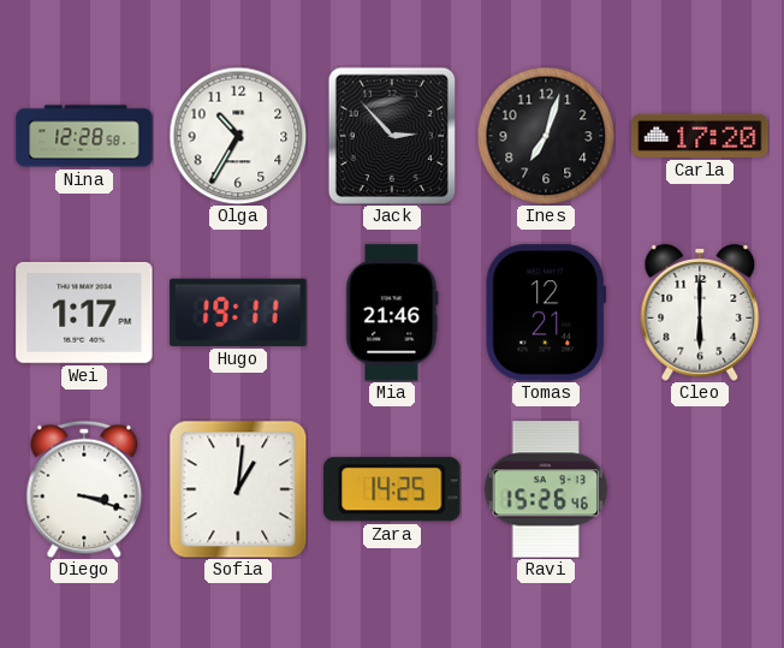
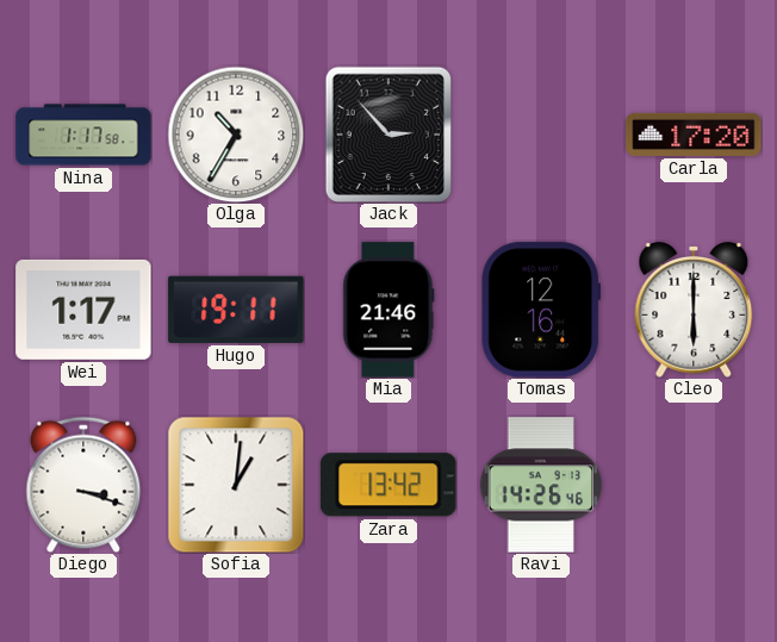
Nina: 12:28 -> 1:17 (83, 135)
Ines: 7:03 -> none (546, 136)
Tomas: 12:21 -> 12:16 (541, 310)
Zara: 14:25 -> 13:42 (388, 485)
Ravi: 15:26 -> 14:26 (541, 485)
